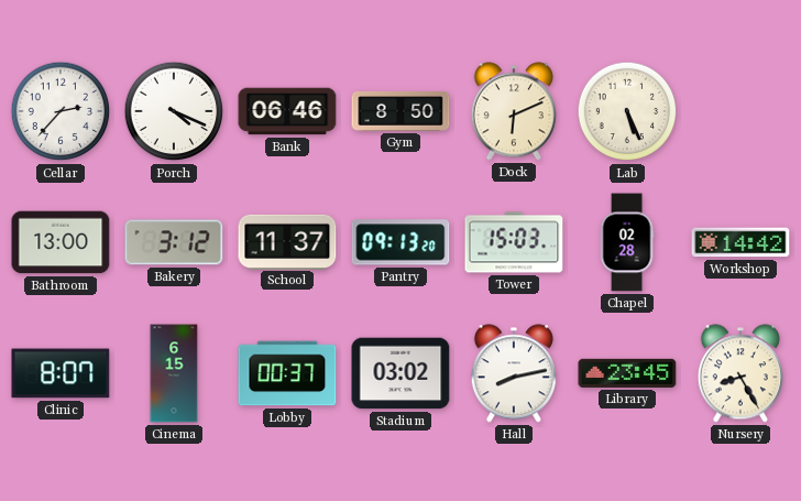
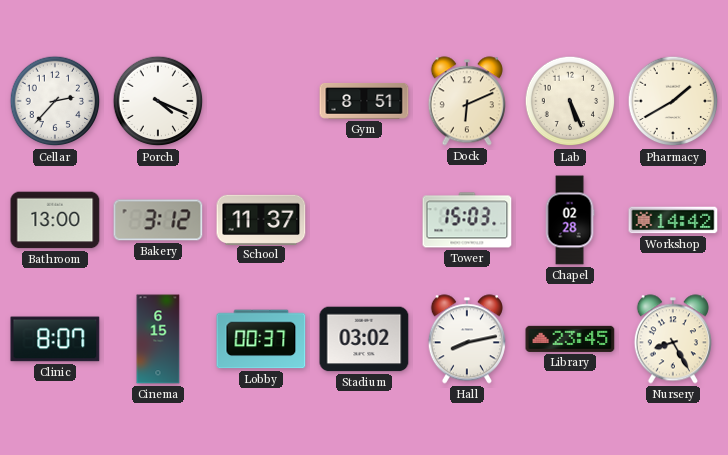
Bank: 06:46 -> none (287, 111)
Gym: 8:50 -> 8:51 (364, 101)
Pharmacy: none -> 1:40 (673, 101)
Pantry: 09:13 -> none (401, 242)
